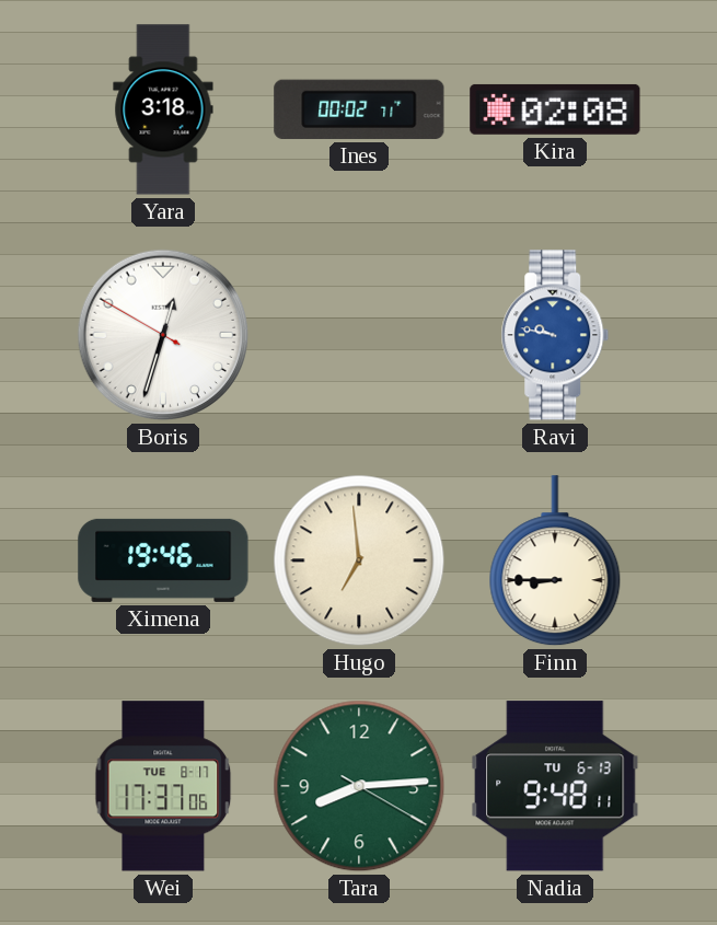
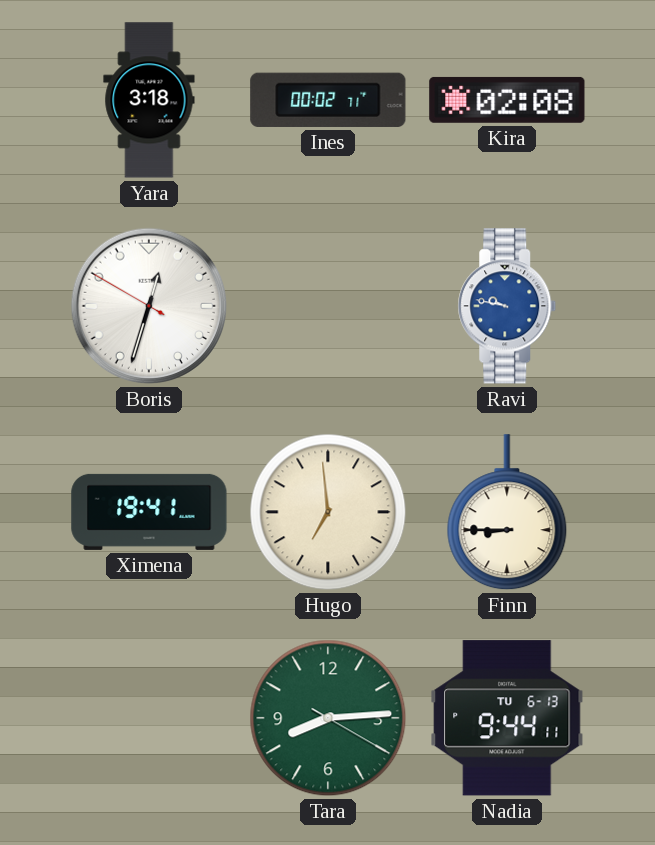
Ximena: 19:46 -> 19:41 (149, 512)
Wei: 17:37 -> none (163, 786)
Nadia: 9:48 -> 9:44 (507, 718)
